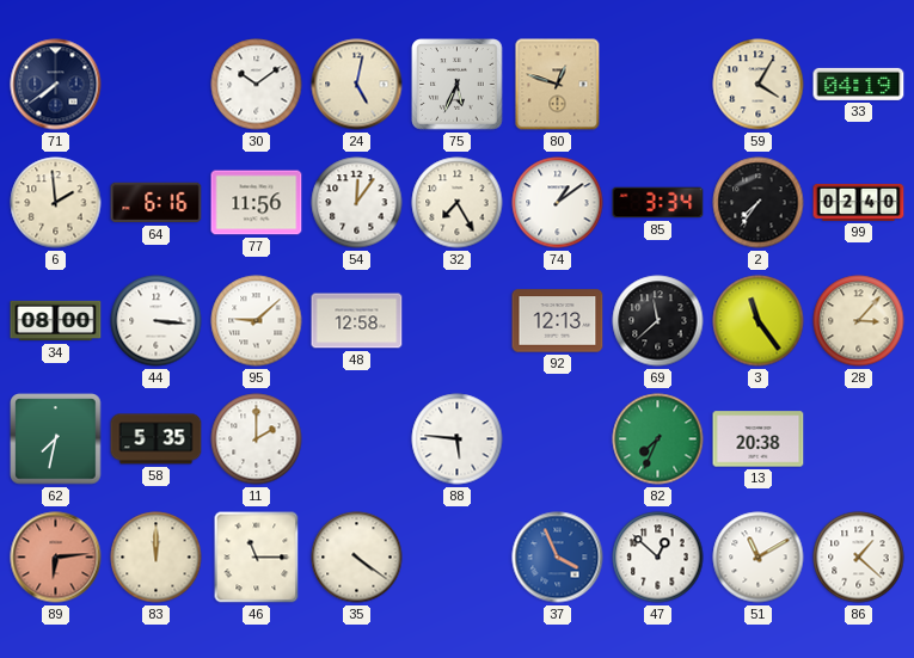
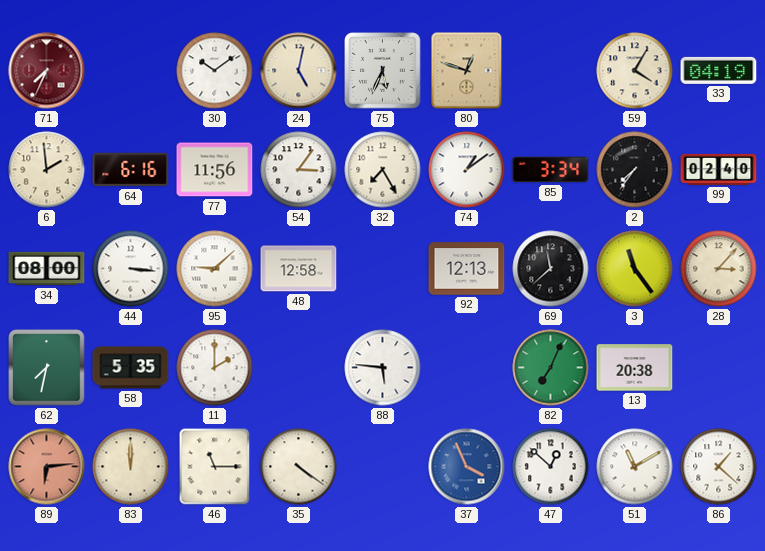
71: 7:39 -> 7:34 (47, 71)
71 dial: navy -> burgundy (47, 71)
54: 12:06 -> 3:06 (299, 170)
82: 7:34 -> 7:04 (551, 368)
